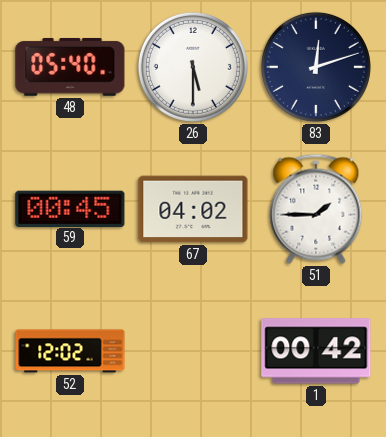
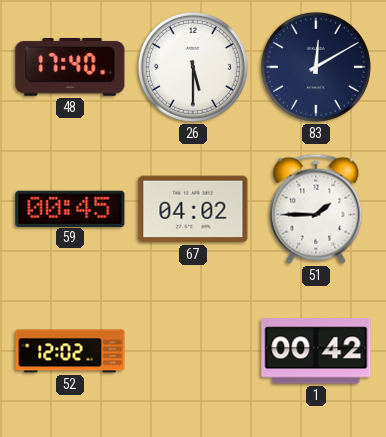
48: 05:40 -> 17:40 (70, 67)
83: 12:12 -> 12:10 (316, 67)
